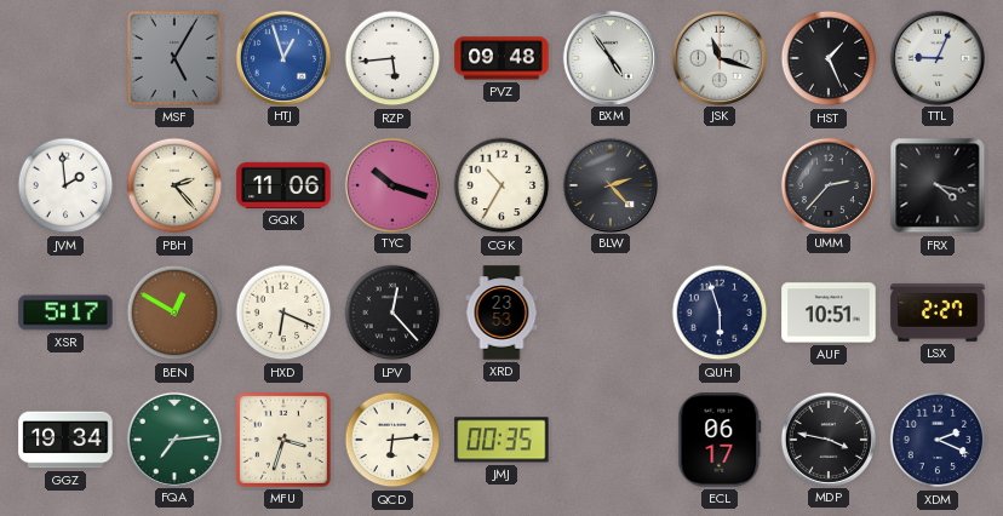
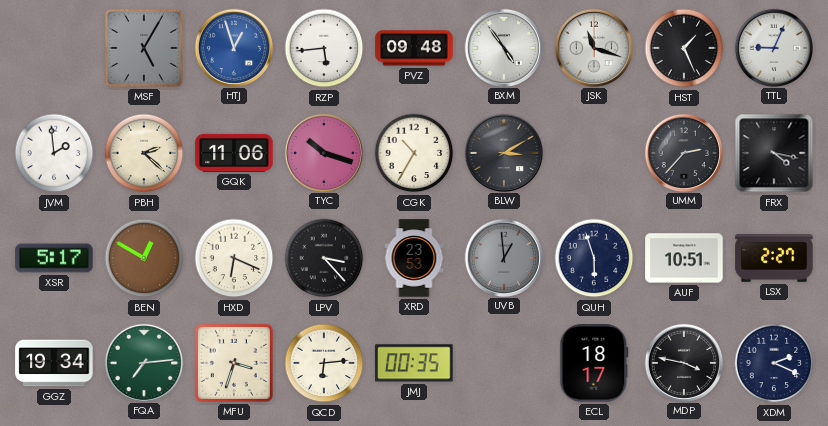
PBH: 2:23 -> 2:22 (144, 153)
BLW: 2:23 -> 3:10 (503, 152)
LPV: 12:23 -> 3:23 (324, 258)
UVB: none -> 12:59 (503, 257)
ECL: 06:17 -> 18:17 (594, 363)
